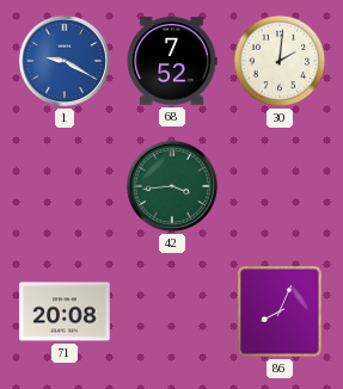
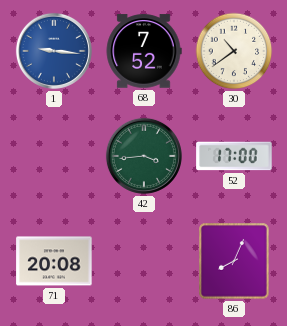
1: 9:20 -> 9:16 (54, 51)
30: 2:01 -> 10:39 (234, 51)
52: none -> 17:00 (234, 156)
